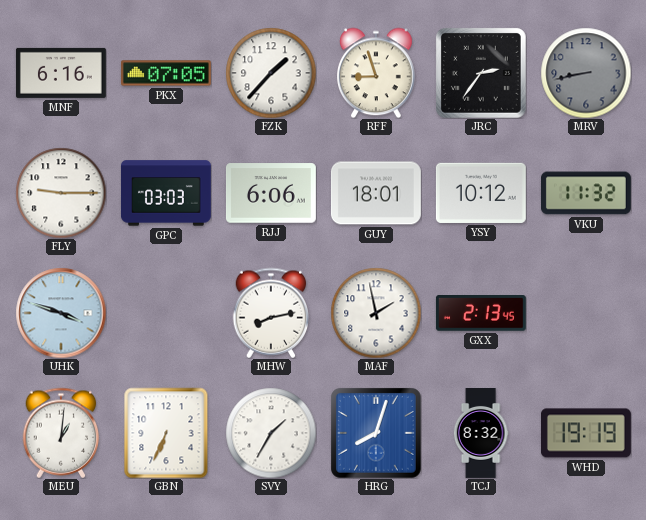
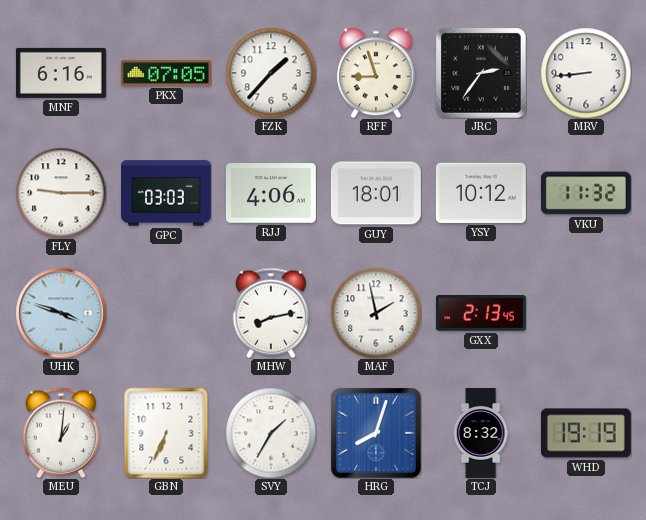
MRV: 8:43 -> 8:44 (586, 73)
MRV dial: grey -> white (586, 73)
RJJ: 6:06 -> 4:06 (271, 193)
